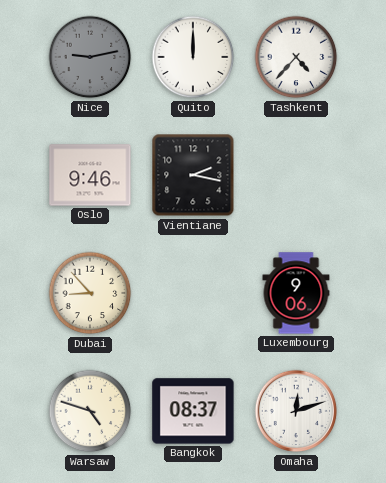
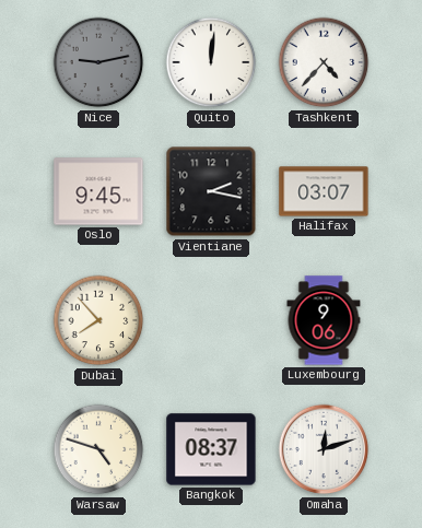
Quito: 12:00 -> 12:01 (211, 62)
Oslo: 9:46 -> 9:45 (98, 191)
Halifax: none -> 03:07 (324, 191)
Dubai: 8:53 -> 7:53 (98, 320)
